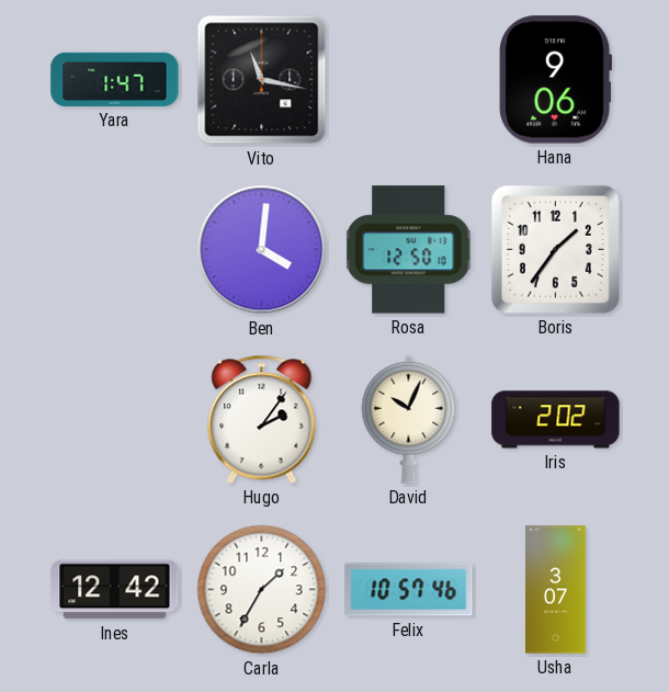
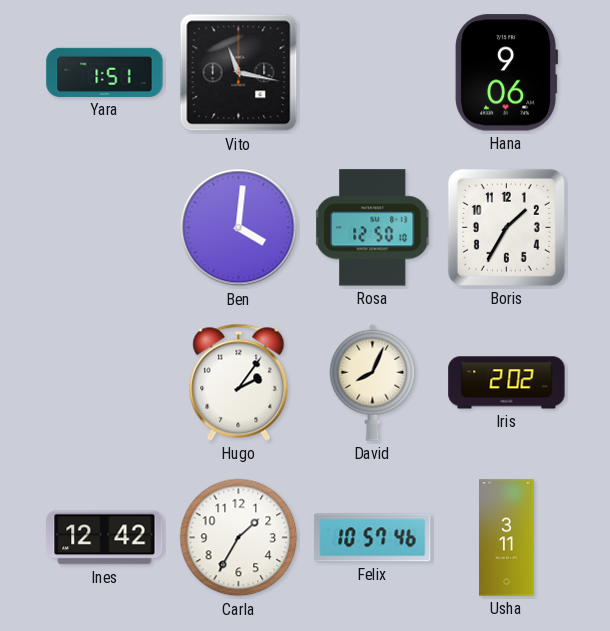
Yara: 1:47 -> 1:51 (105, 72)
Boris: 1:36 -> 1:35 (506, 227)
David: 10:04 -> 8:04 (373, 382)
Usha: 3:07 -> 3:11 (507, 538)
